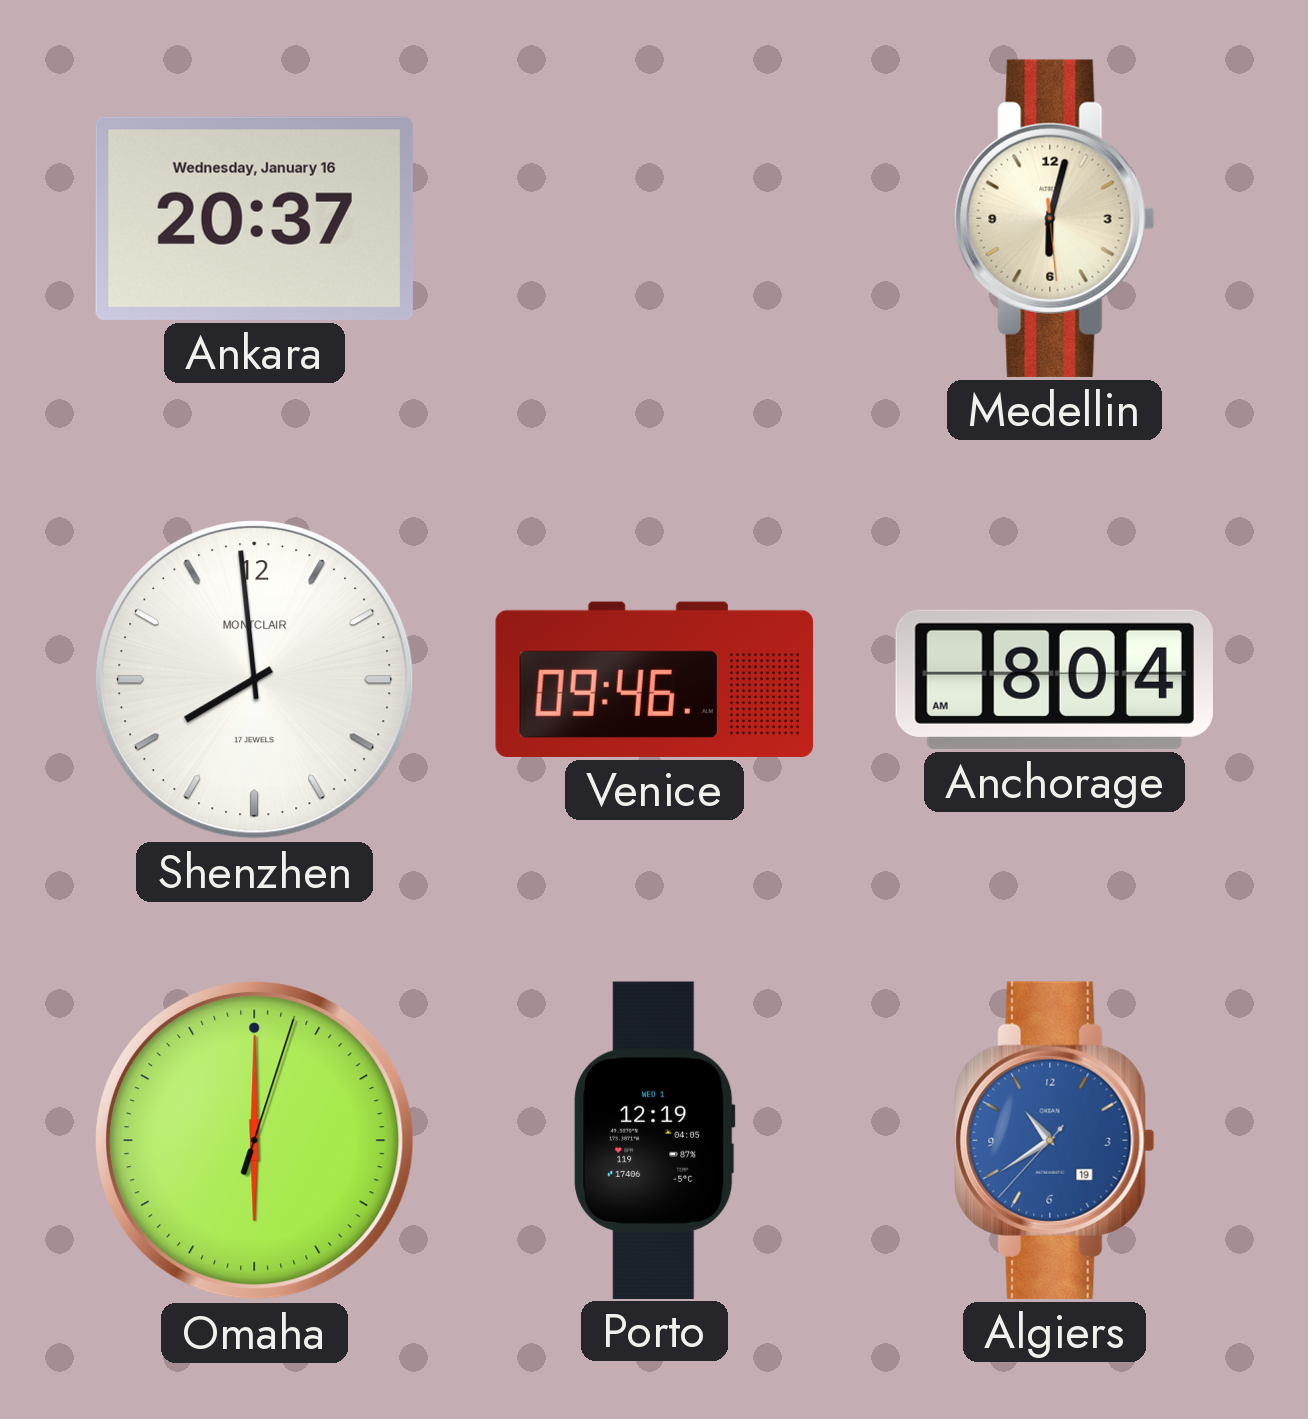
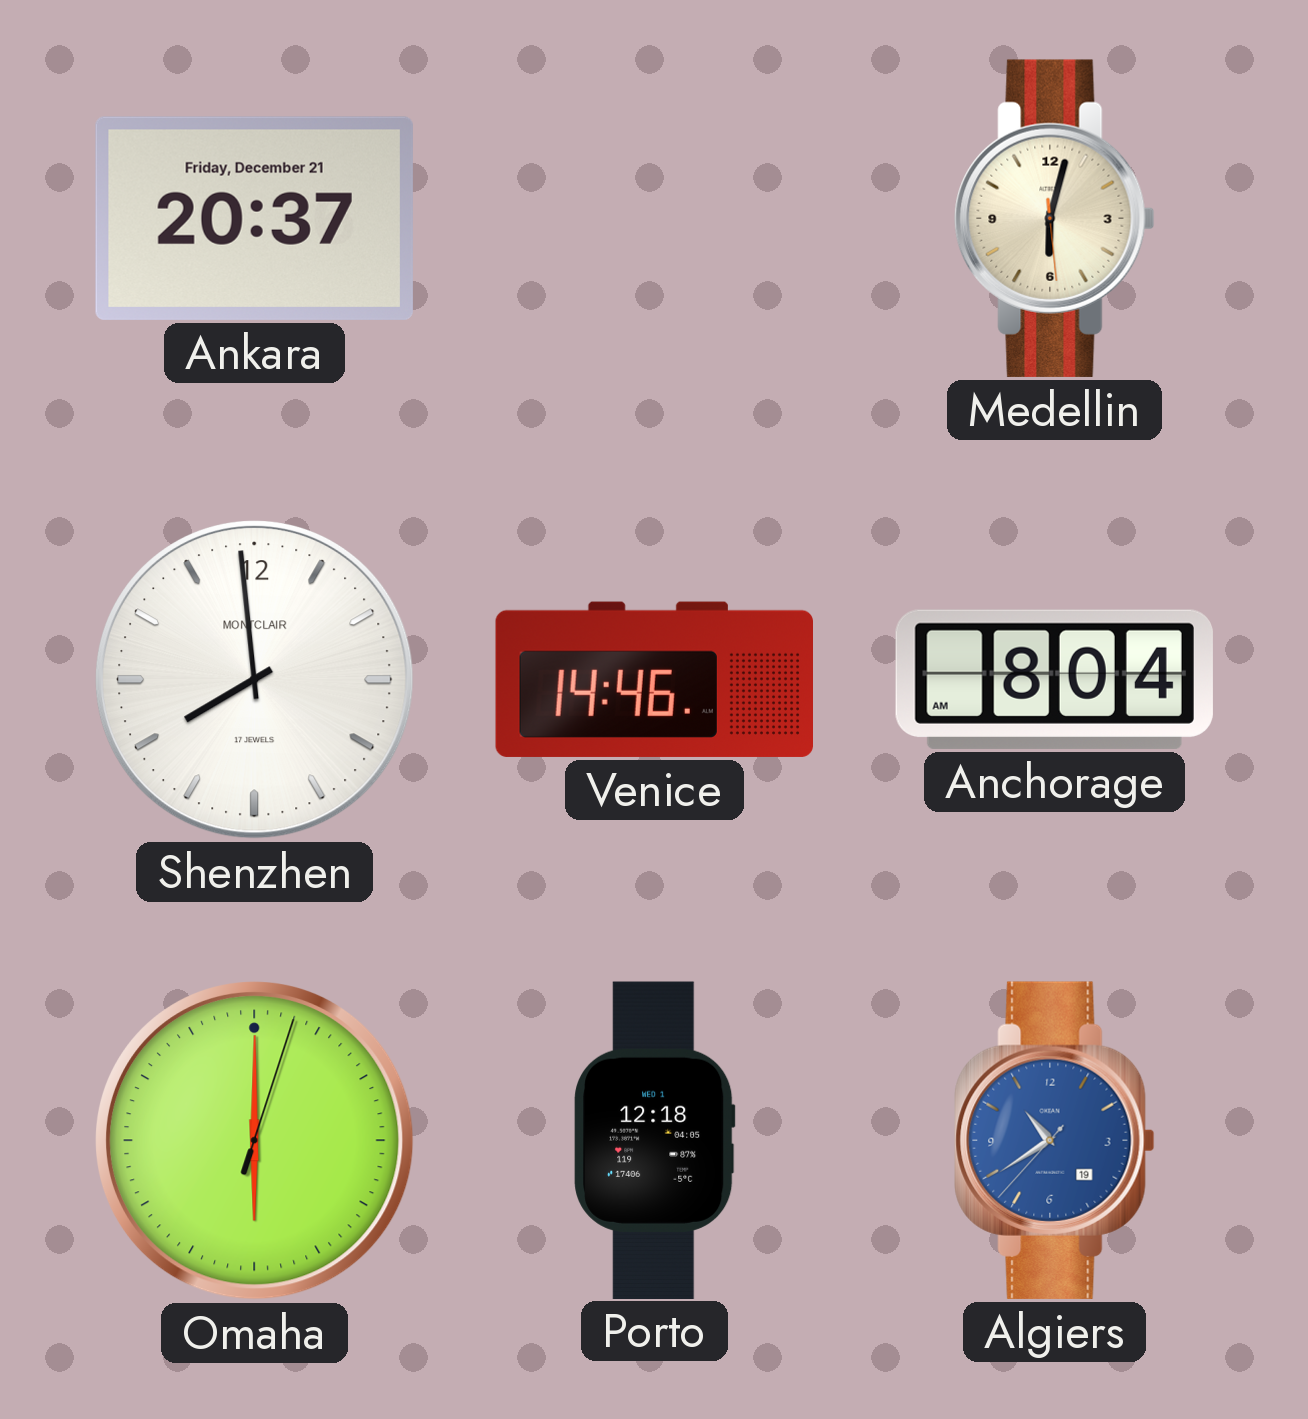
Ankara date: Wednesday, January 16 -> Friday, December 21 (254, 218)
Venice: 09:46 -> 14:46 (654, 679)
Porto: 12:19 -> 12:18 (655, 1140)
